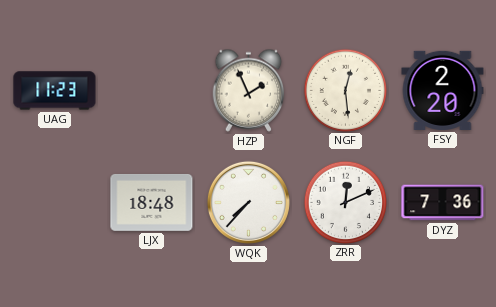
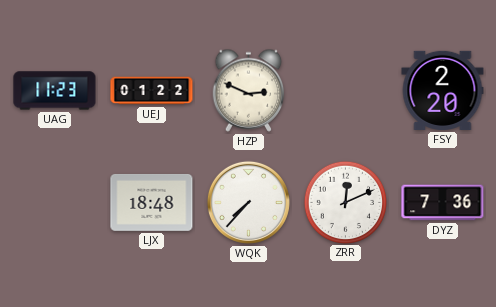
UEJ: none -> 01:22 (152, 91)
HZP: 1:56 -> 2:49 (249, 90)
NGF: 12:29 -> none (345, 90)
